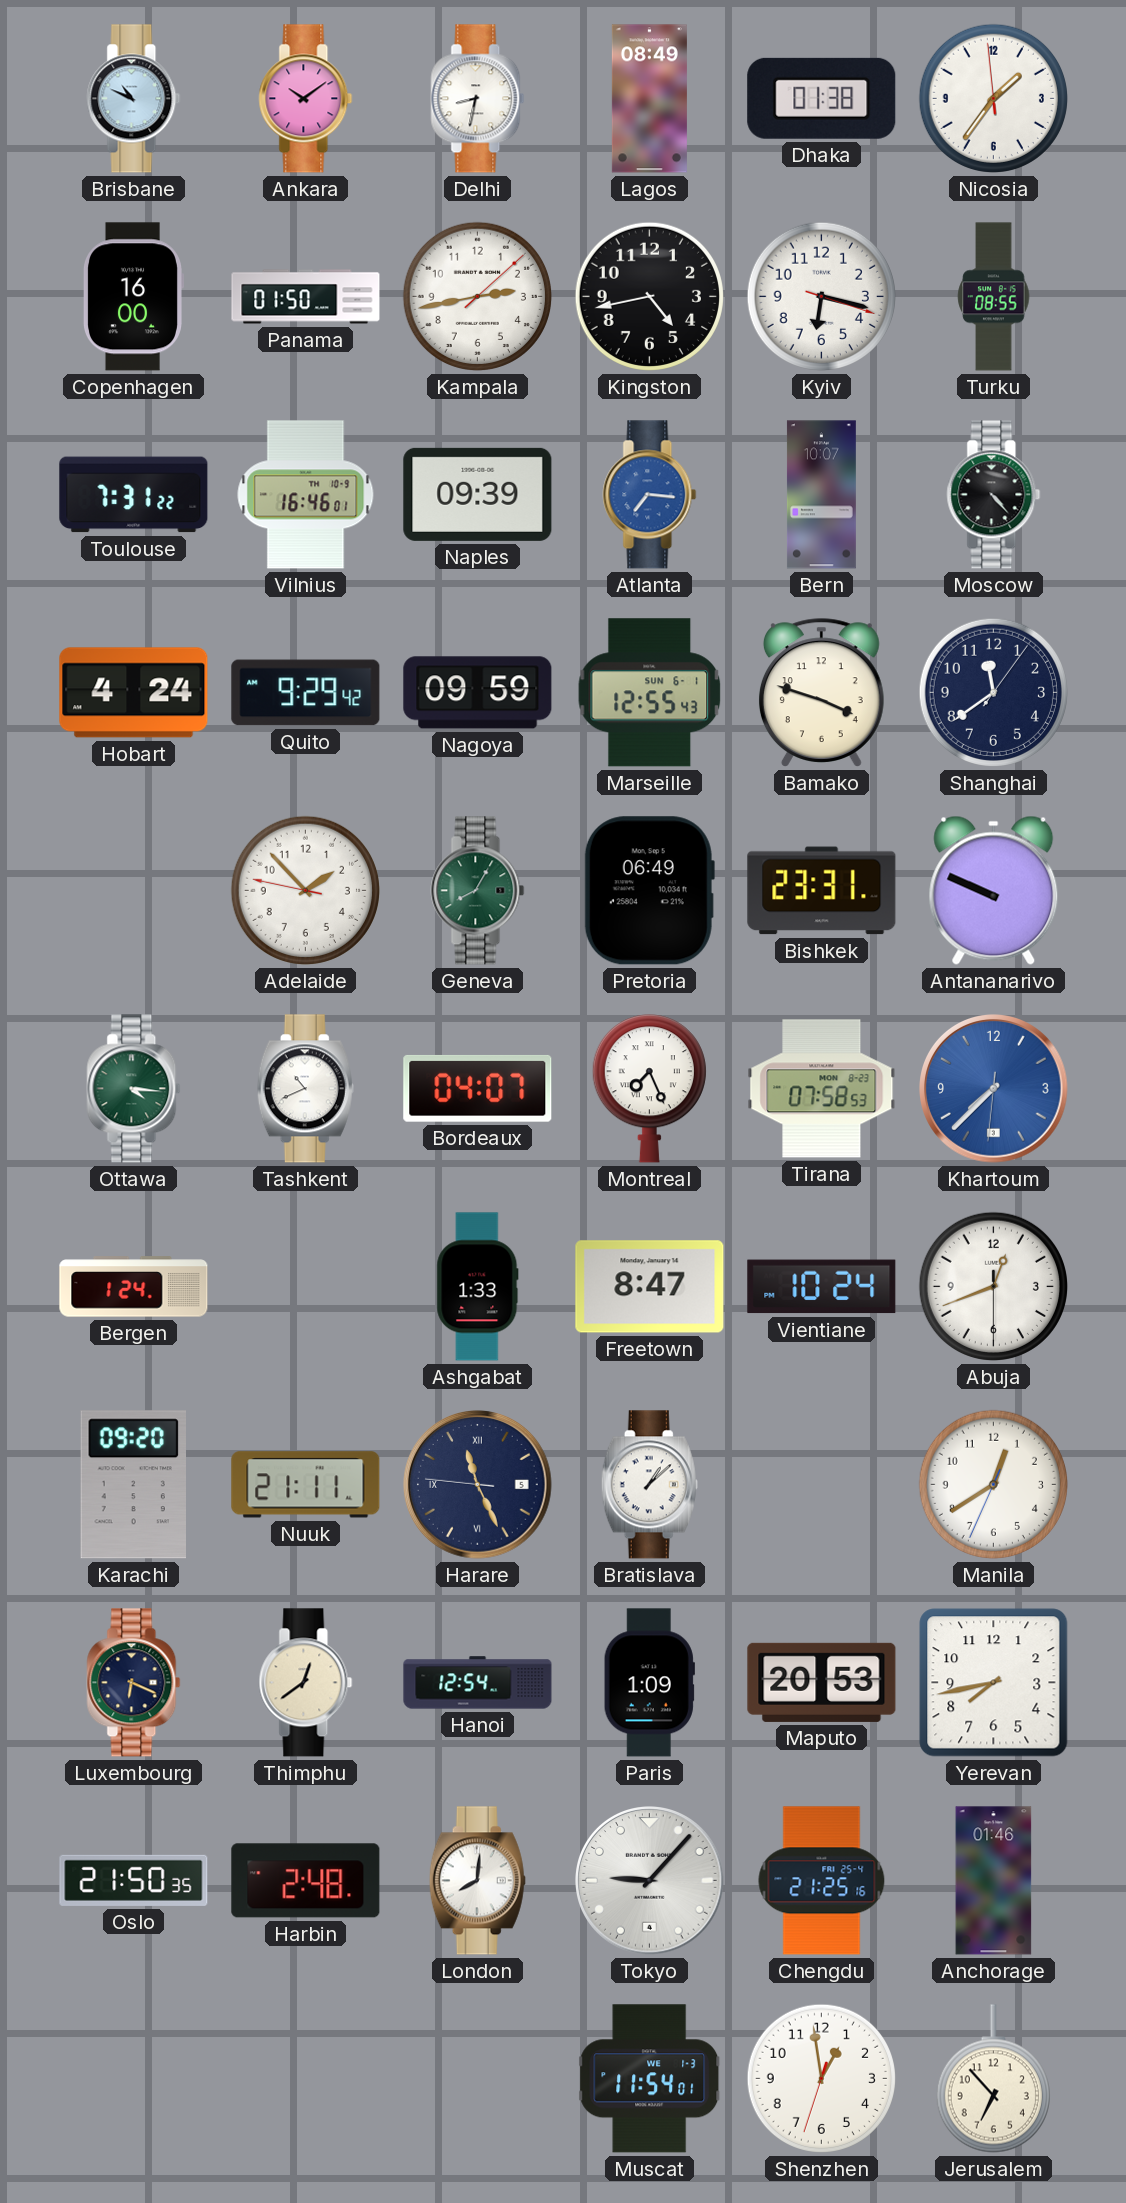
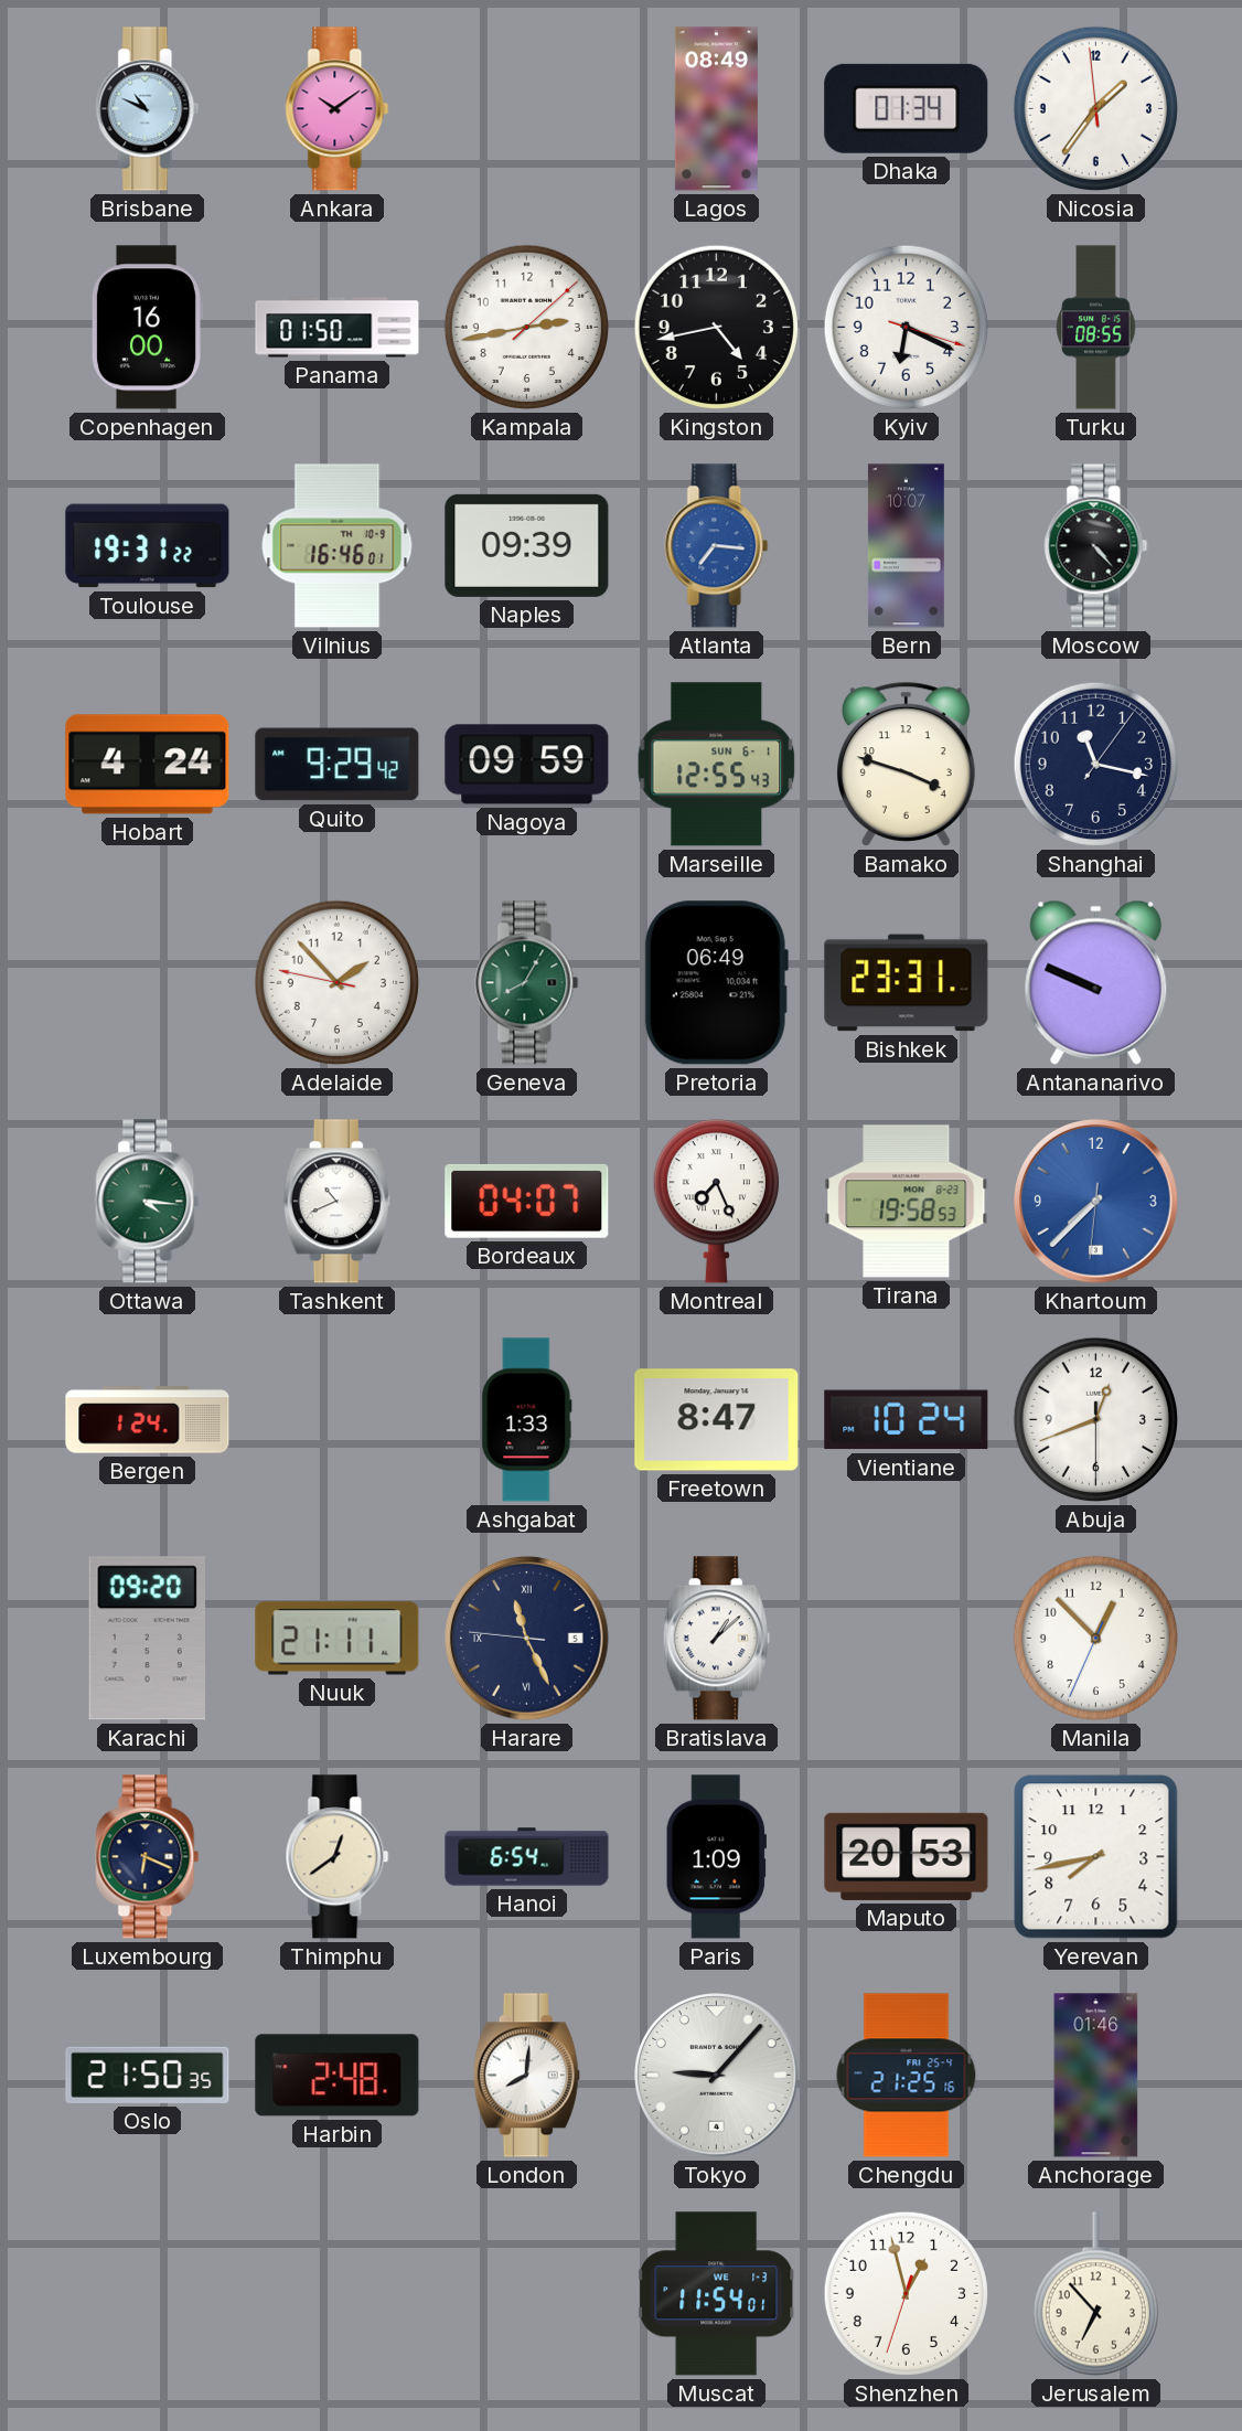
Delhi: 8:32 -> none (478, 99)
Dhaka: 01:38 -> 01:34 (907, 108)
Kyiv: 6:17 -> 6:19 (906, 327)
Toulouse: 7:31 -> 19:31 (148, 546)
Shanghai: 11:39 -> 11:17 (1095, 764)
Tirana: 07:58 -> 19:58 (907, 1202)
Manila: 12:39 -> 12:52 (1095, 1638)
Hanoi: 12:54 -> 6:54 (527, 1857)
Shenzhen: 12:58 -> 12:57 (906, 2293)
